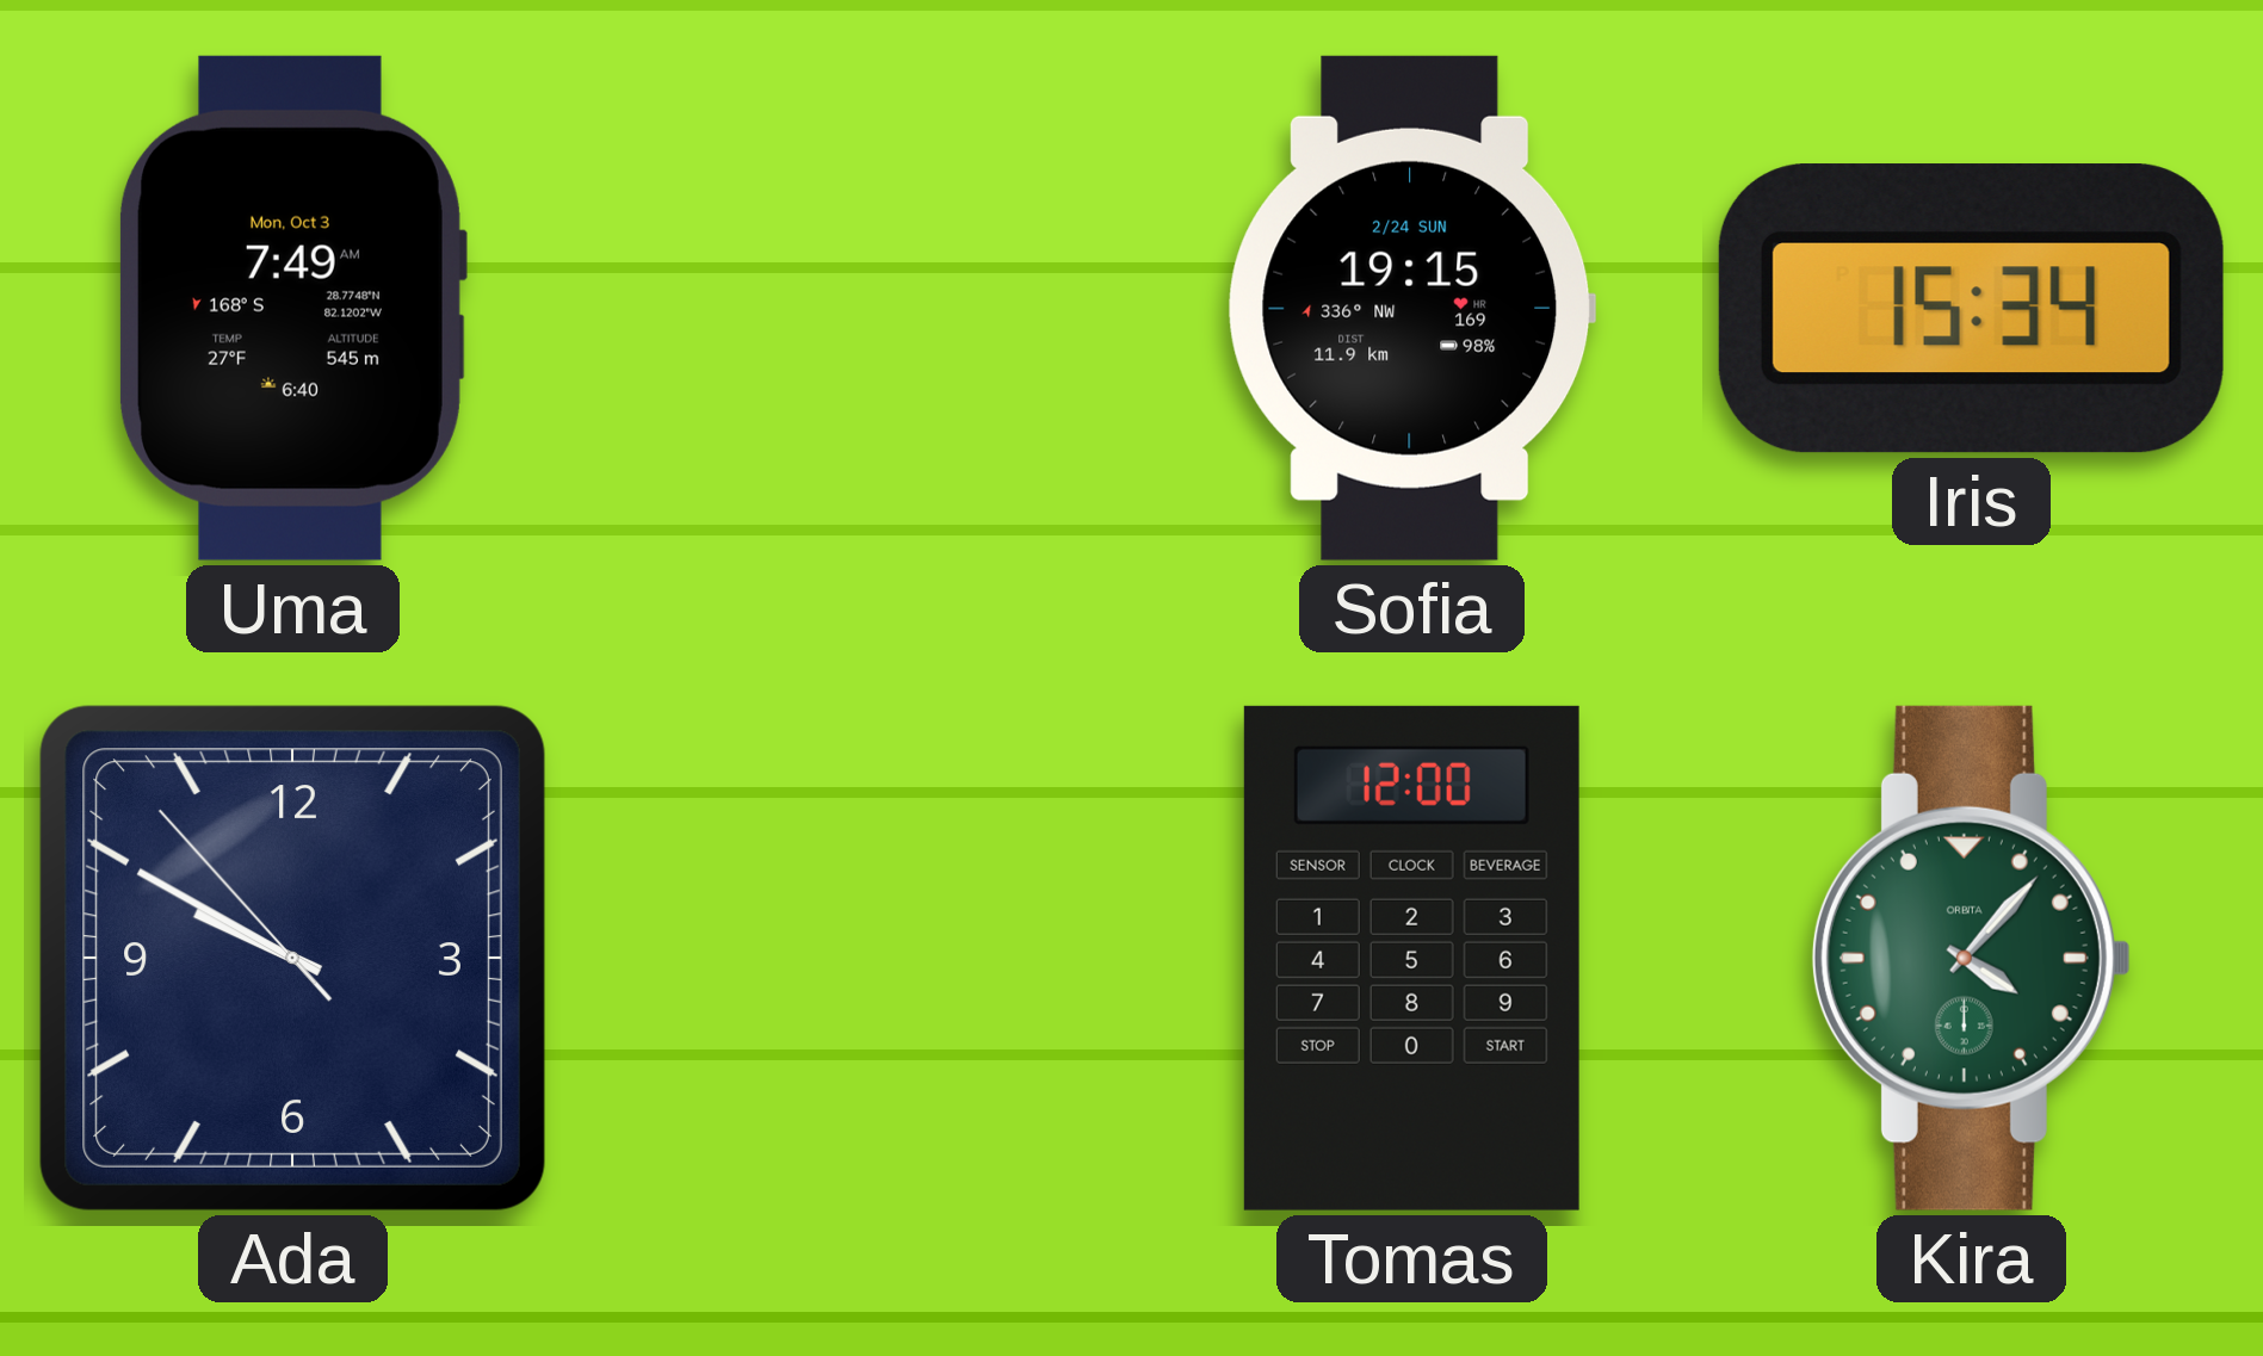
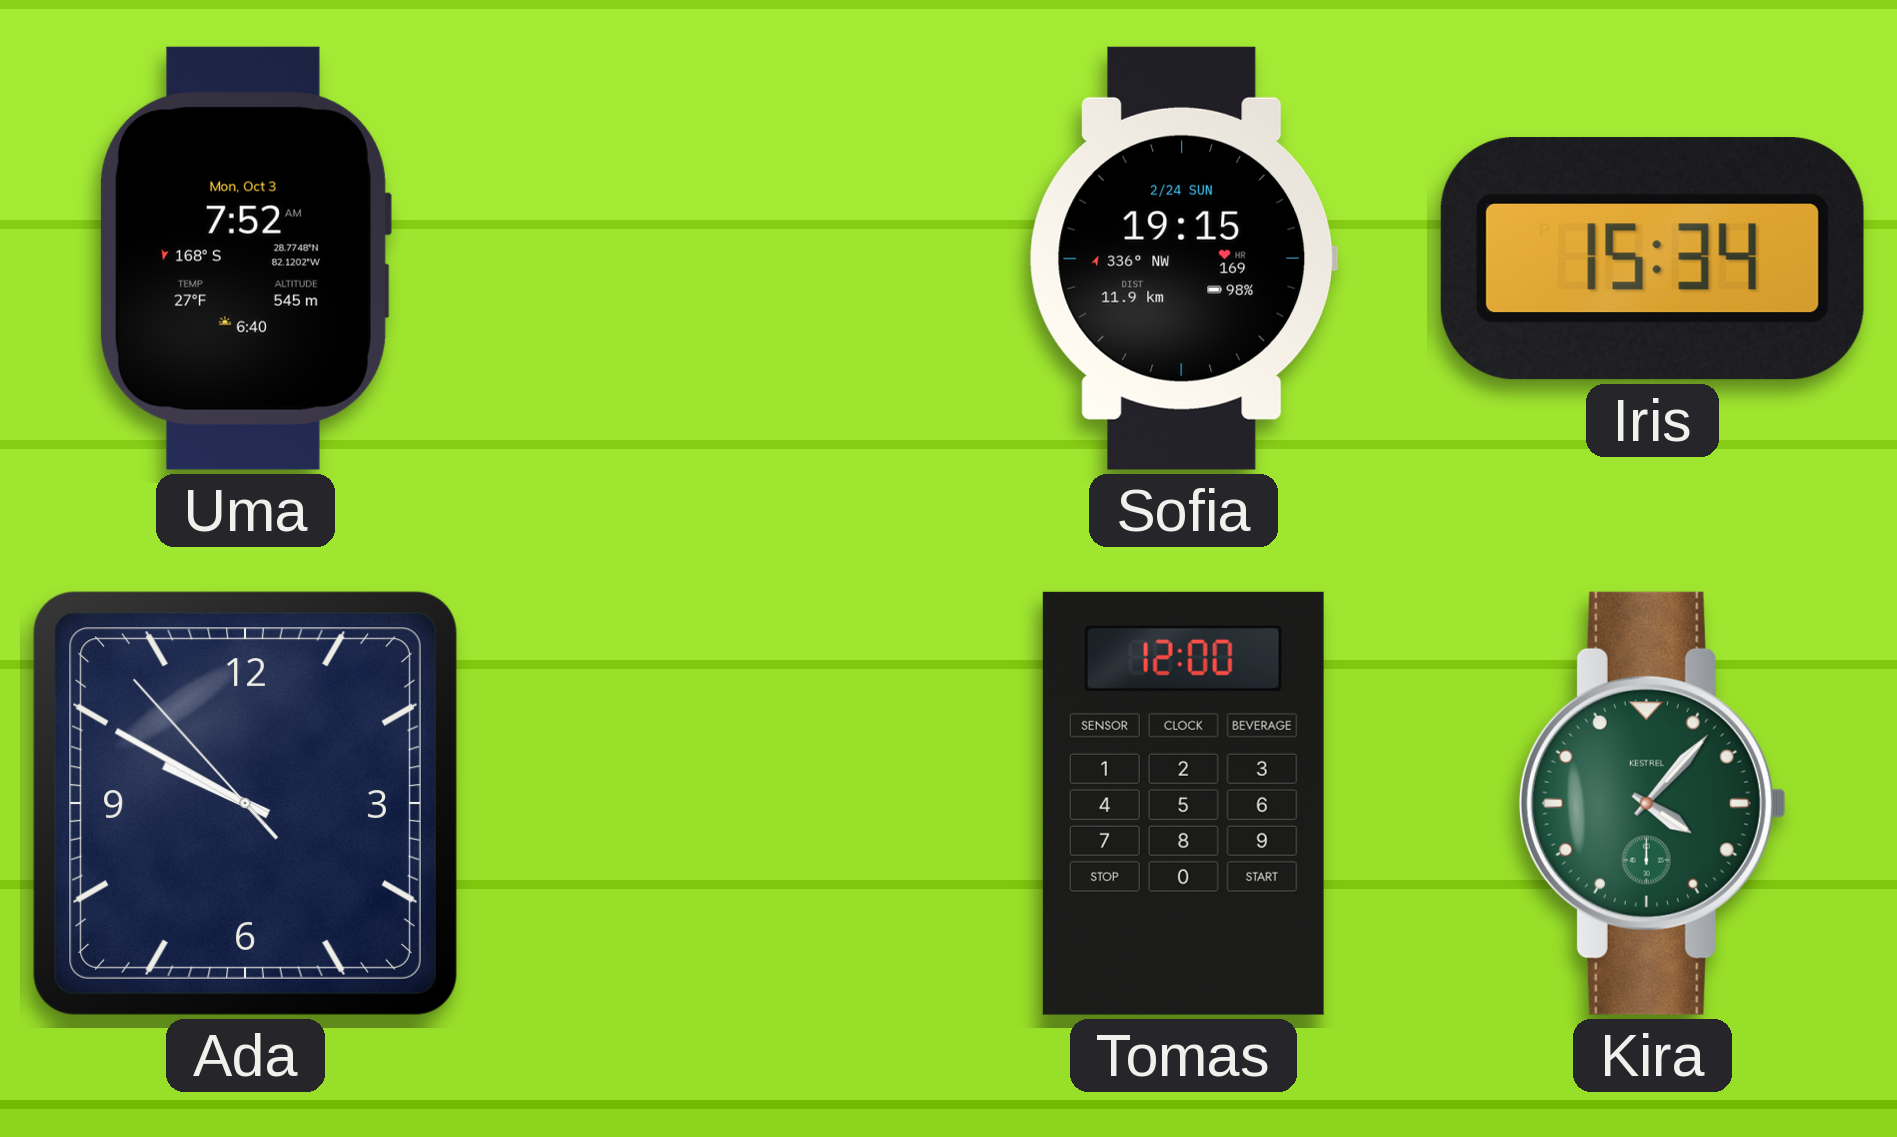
Uma: 7:49 -> 7:52 (246, 258)
Kira brand: ORBITA -> KESTREL (1652, 803)
